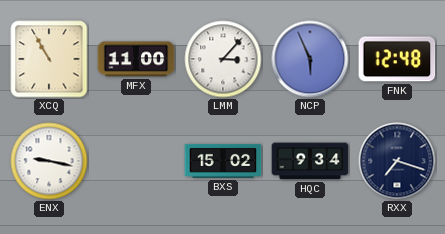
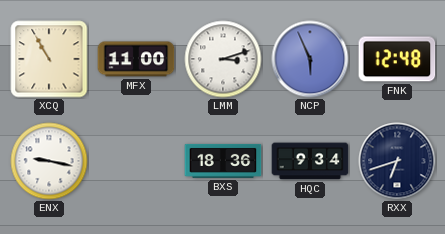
LMM: 3:07 -> 3:12 (223, 59)
BXS: 15:02 -> 18:36 (223, 161)
RXX: 7:18 -> 6:42 (397, 161)
